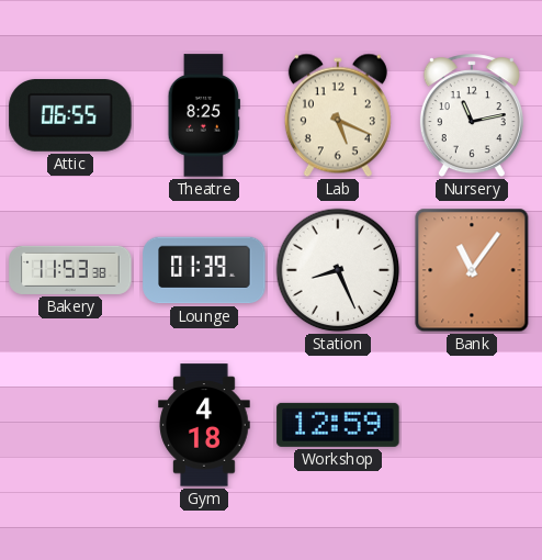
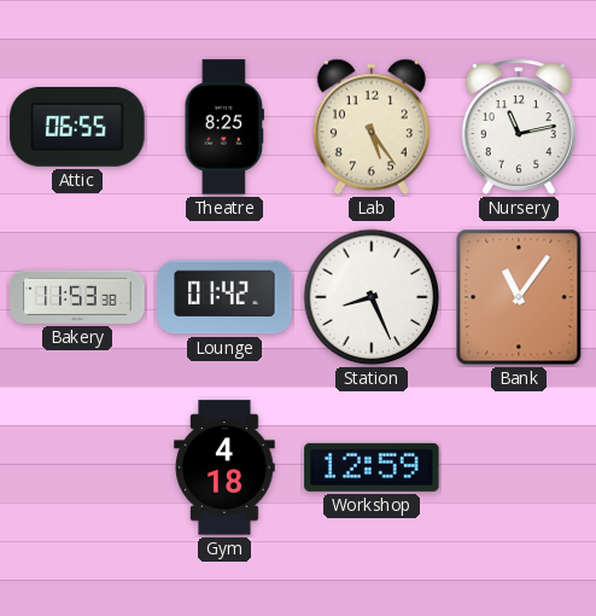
Lab: 5:19 -> 5:24 (372, 127)
Lounge: 01:39 -> 01:42 (224, 297)
